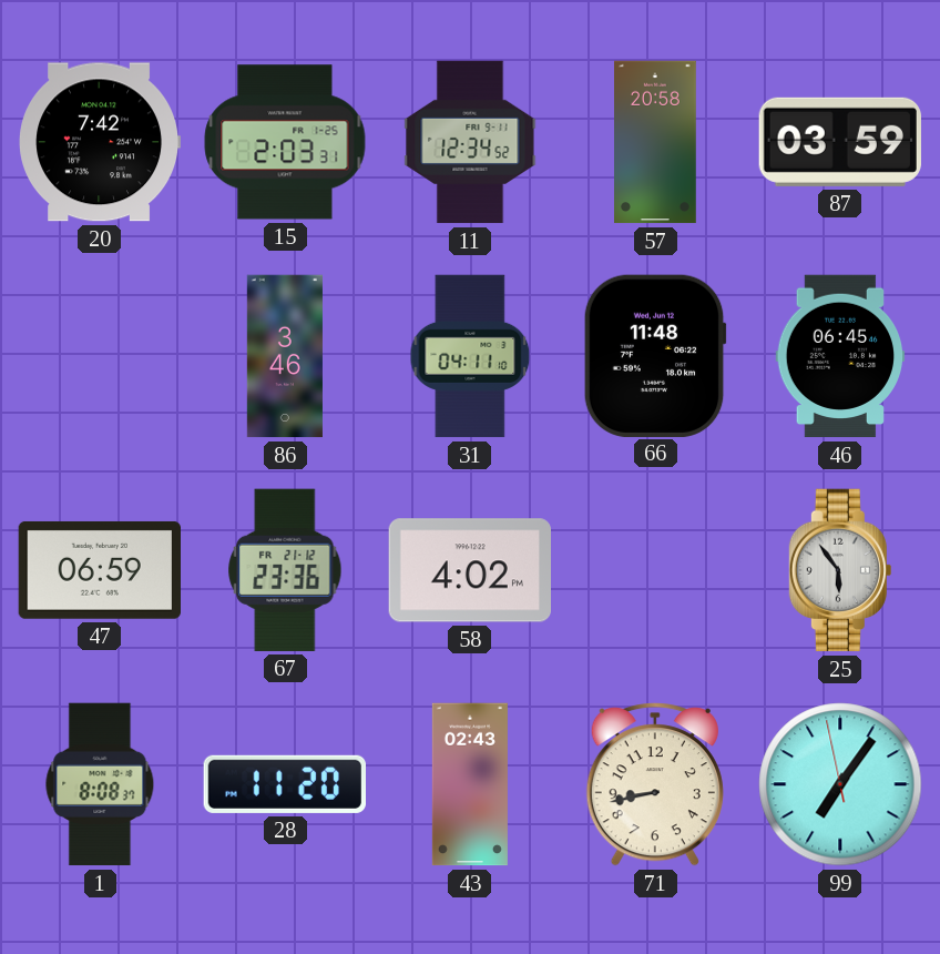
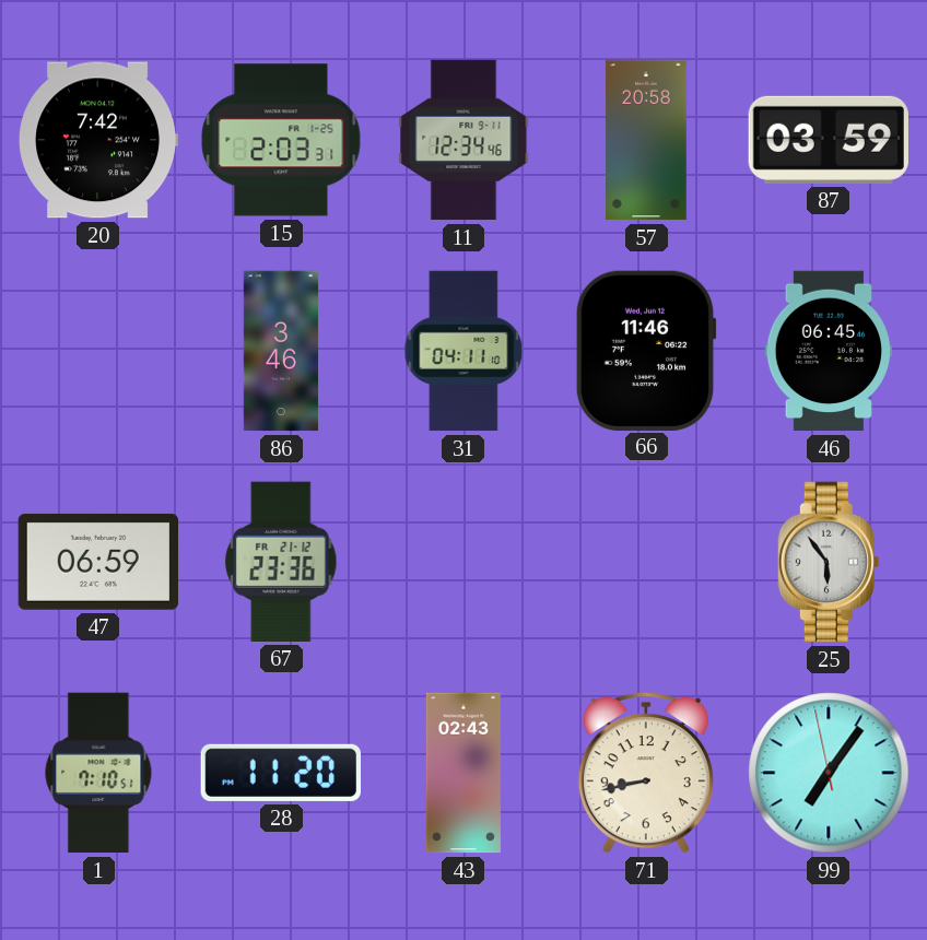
11: 12:34:52 -> 12:34:46 (463, 140)
66: 11:48 -> 11:46 (646, 350)
58: 4:02 -> none (469, 570)
1: 8:08 -> 7:10 (98, 773)
